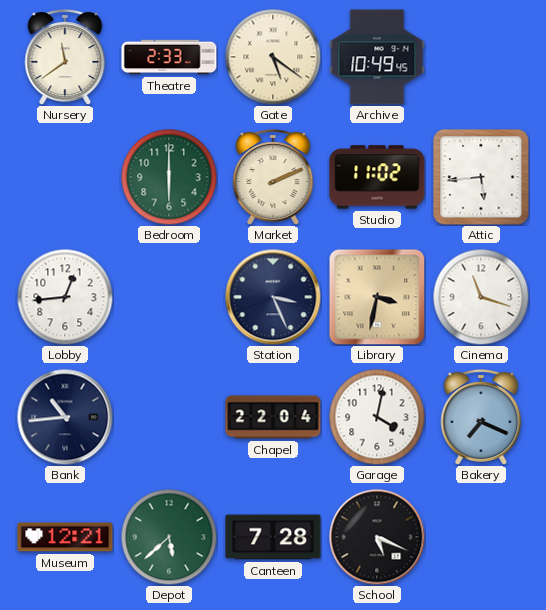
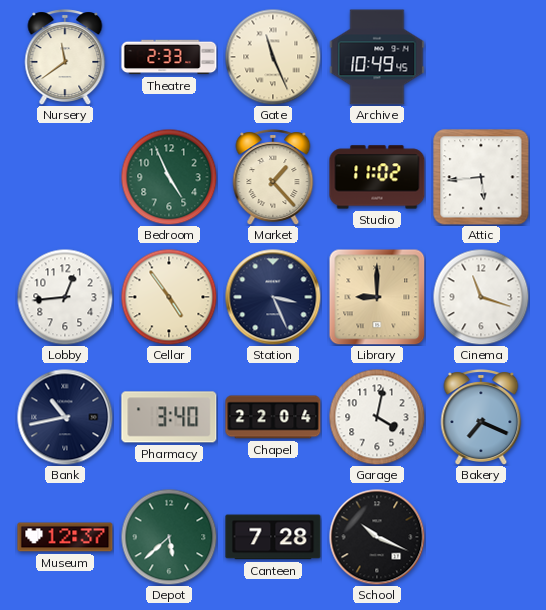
Gate: 5:21 -> 11:26 (273, 57)
Bedroom: 6:00 -> 4:56 (169, 177)
Market: 2:11 -> 1:23 (273, 177)
Cellar: none -> 4:54 (169, 297)
Library: 3:32 -> 9:00 (377, 297)
Bank: 10:44 -> 10:43 (65, 417)
Pharmacy: none -> 3:40 (169, 417)
Museum: 12:21 -> 12:37 (65, 537)
School: 5:19 -> 10:19 (377, 537)
